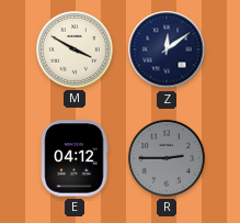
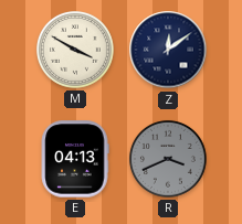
E: 04:12 -> 04:13 (75, 159)
R: 2:45 -> 3:41 (168, 159)
